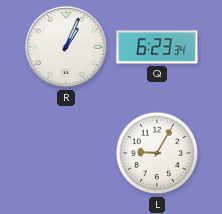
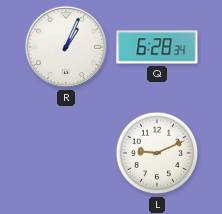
Q: 6:23 -> 6:28 (157, 47)
L: 9:05 -> 9:11 (157, 153)
